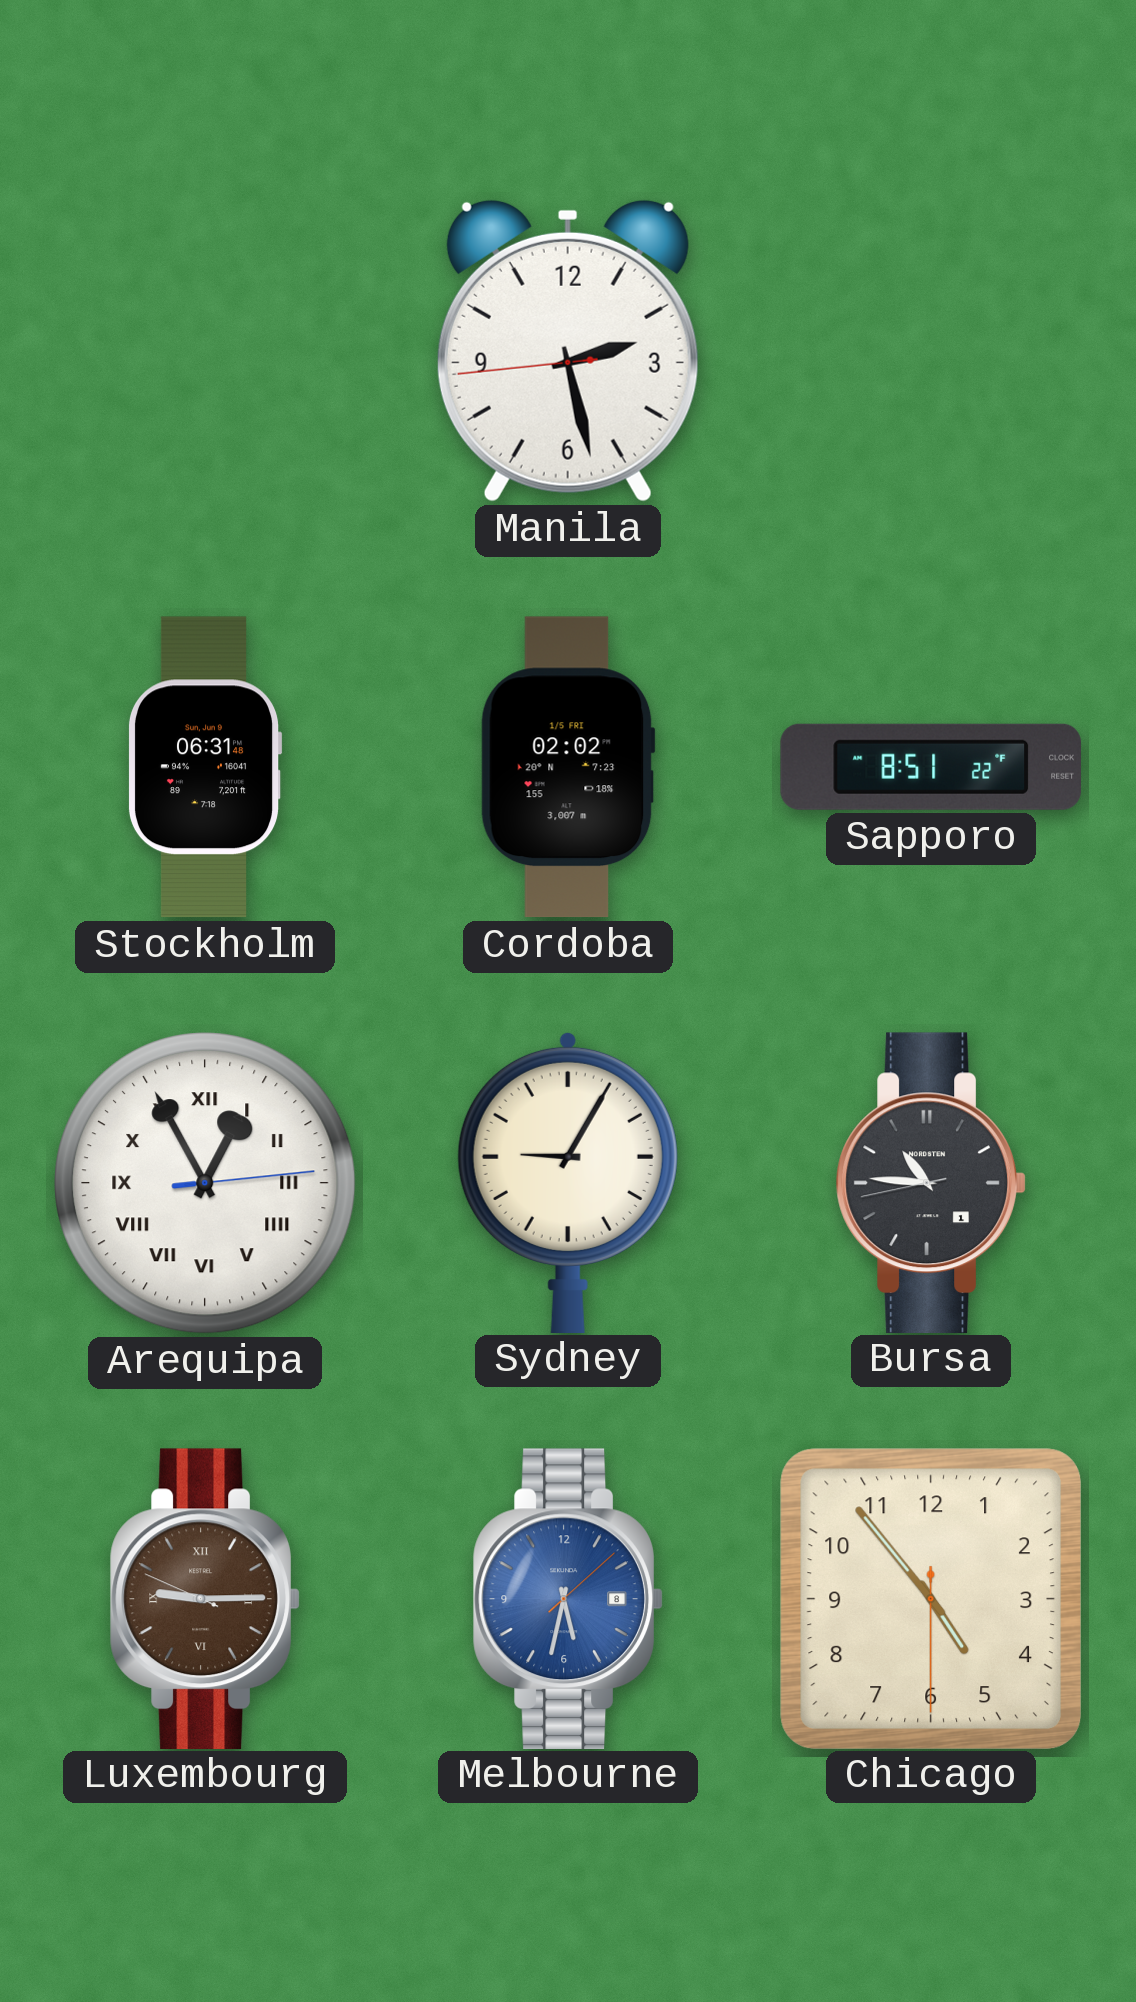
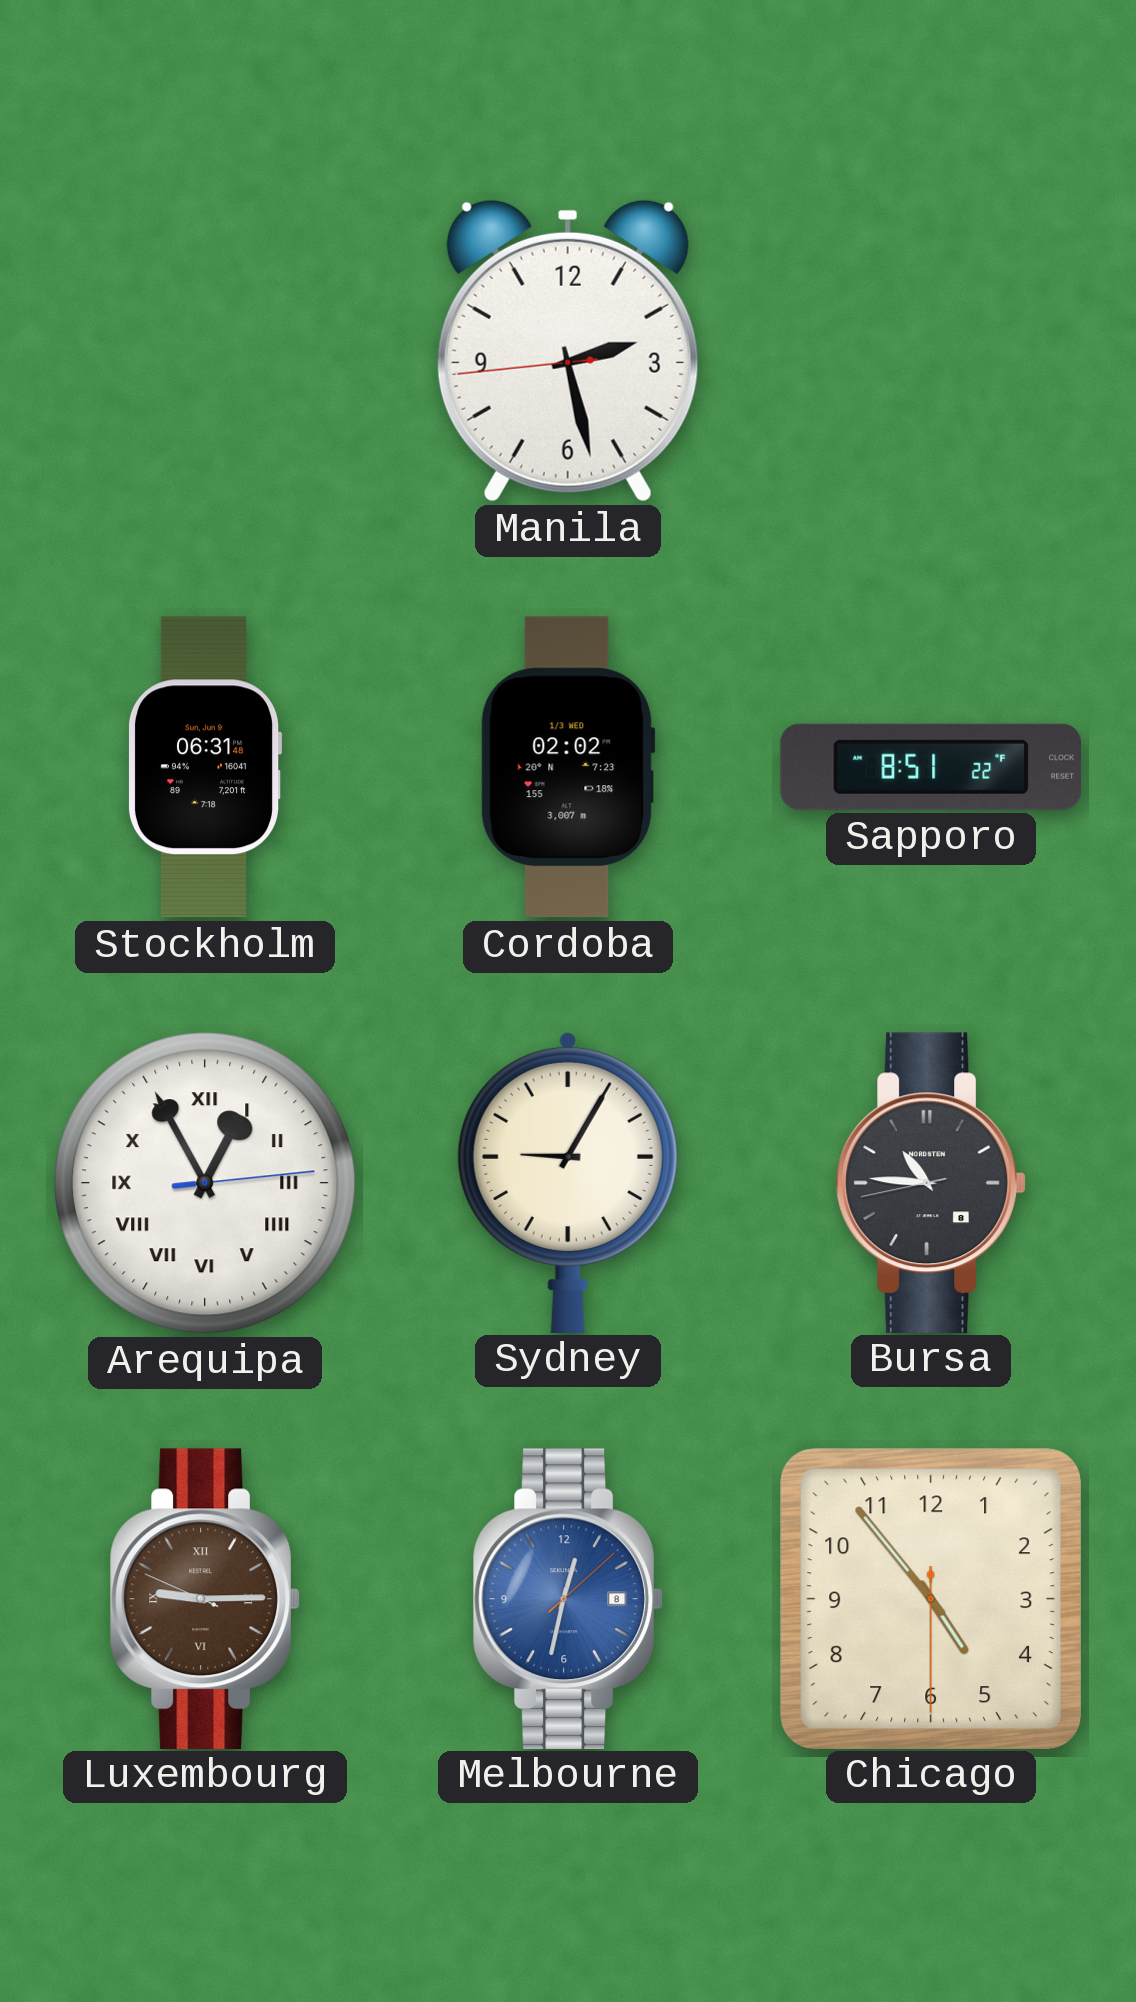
Cordoba date: 1/5 FRI -> 1/3 WED (568, 767)
Bursa date: 1 -> 8 (931, 1182)
Melbourne: 5:32 -> 12:32 (568, 1598)
